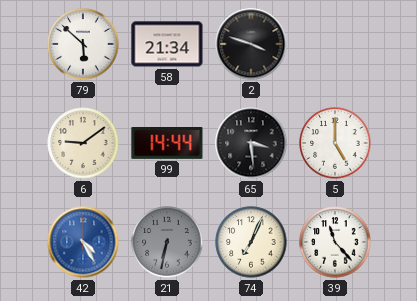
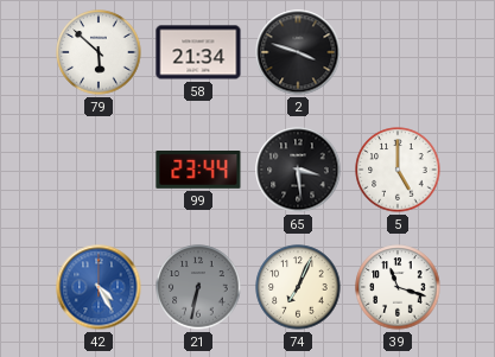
6: 9:09 -> none (83, 143)
99: 14:44 -> 23:44 (198, 171)
39: 11:23 -> 11:18 (398, 287)
